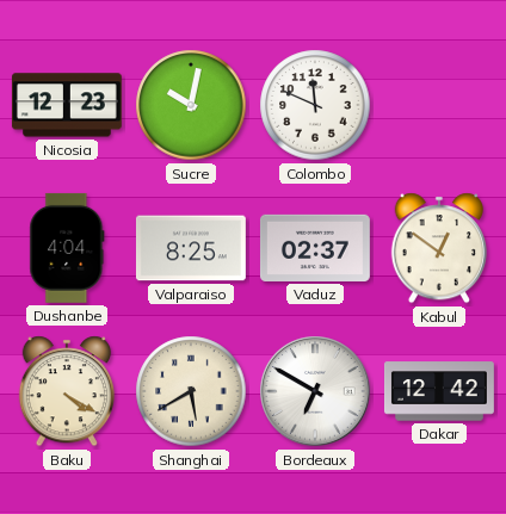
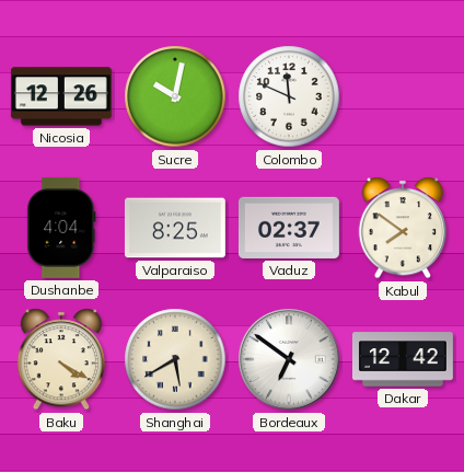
Nicosia: 12:23 -> 12:26 (61, 96)
Kabul: 12:51 -> 7:51 (402, 228)
Bordeaux: 6:50 -> 6:51 (289, 359)
